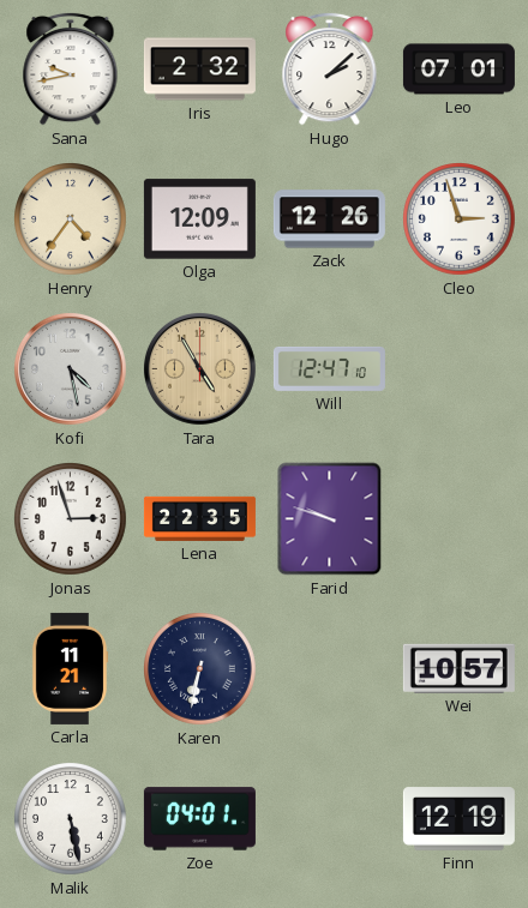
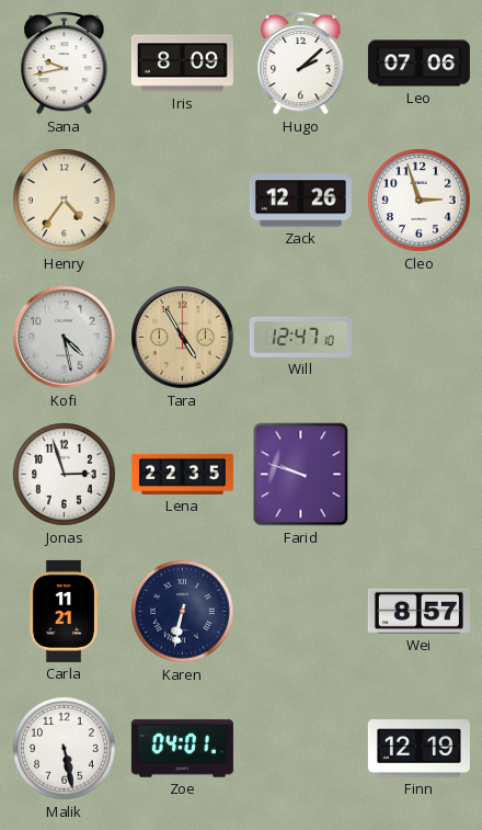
Iris: 2:32 -> 8:09 (182, 64)
Leo: 07:01 -> 07:06 (418, 64)
Olga: 12:09 -> none (199, 220)
Wei: 10:57 -> 8:57 (418, 611)
